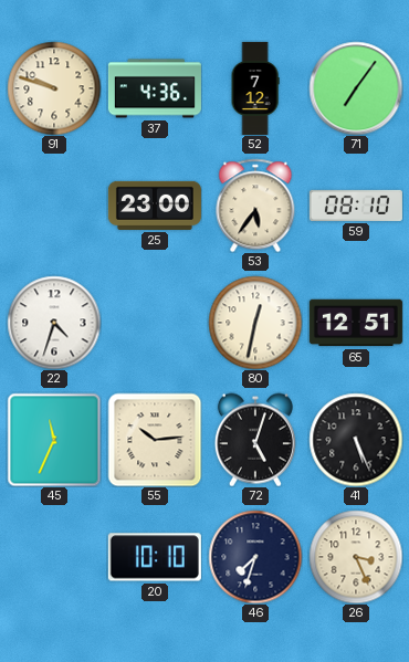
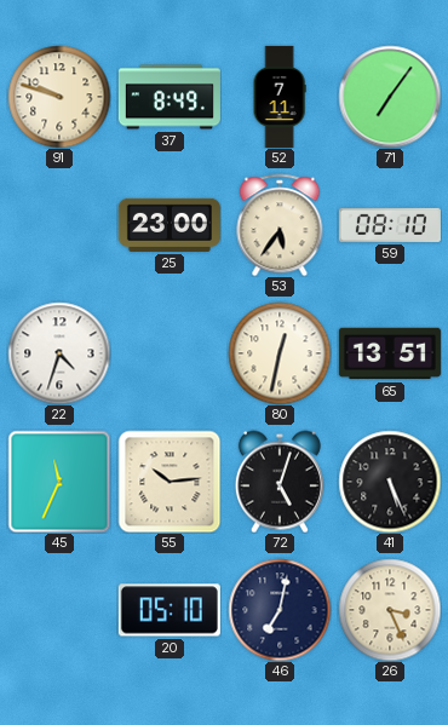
37: 4:36 -> 8:49 (170, 97)
52: 7:12 -> 7:11 (280, 97)
65: 12:51 -> 13:51 (390, 353)
20: 10:10 -> 05:10 (170, 610)
46: 7:33 -> 7:02 (280, 610)
